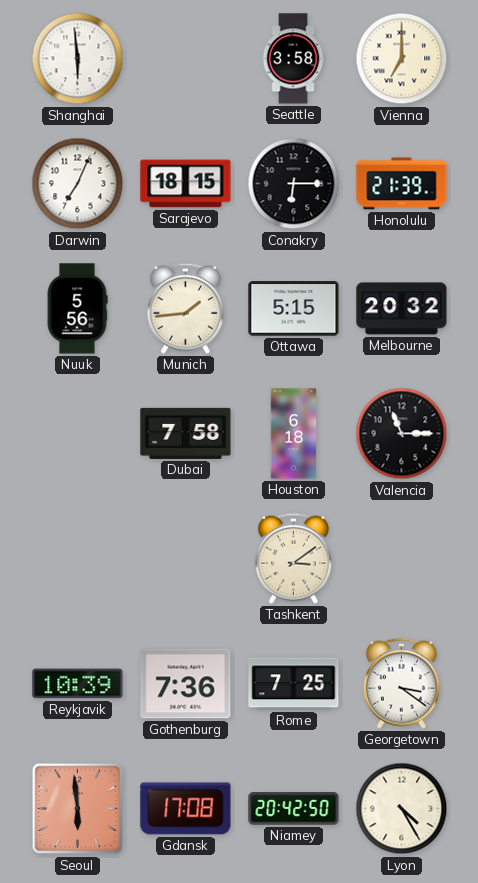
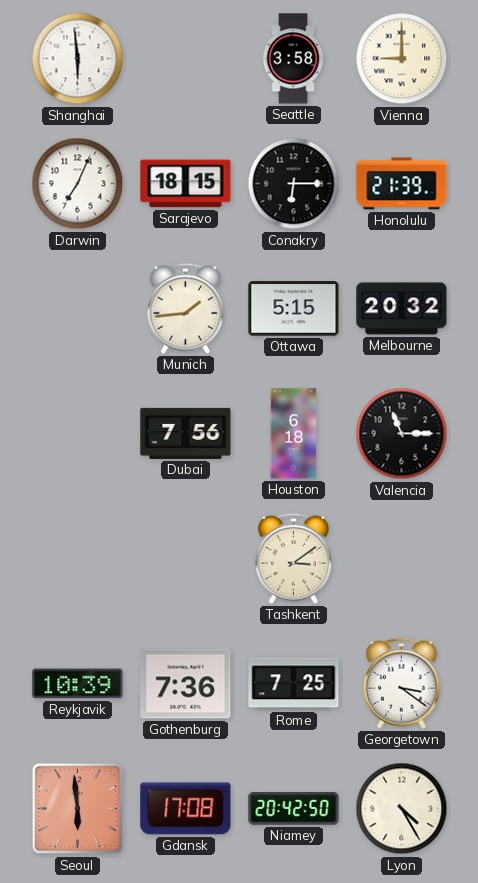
Vienna: 7:00 -> 9:00 (402, 59)
Nuuk: 5:56 -> none (77, 309)
Dubai: 7:58 -> 7:56 (186, 433)
